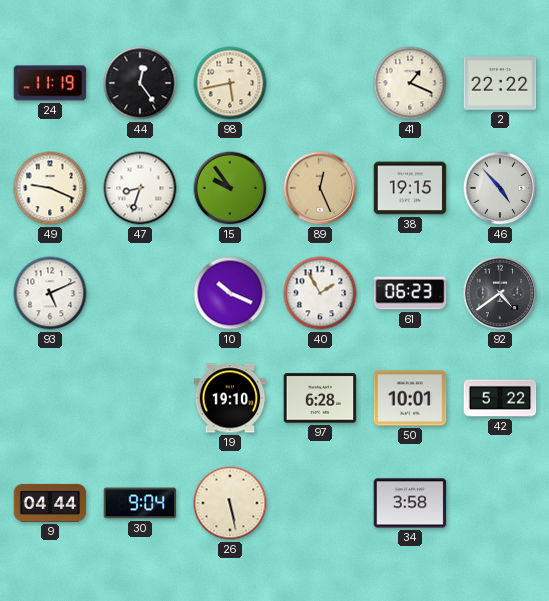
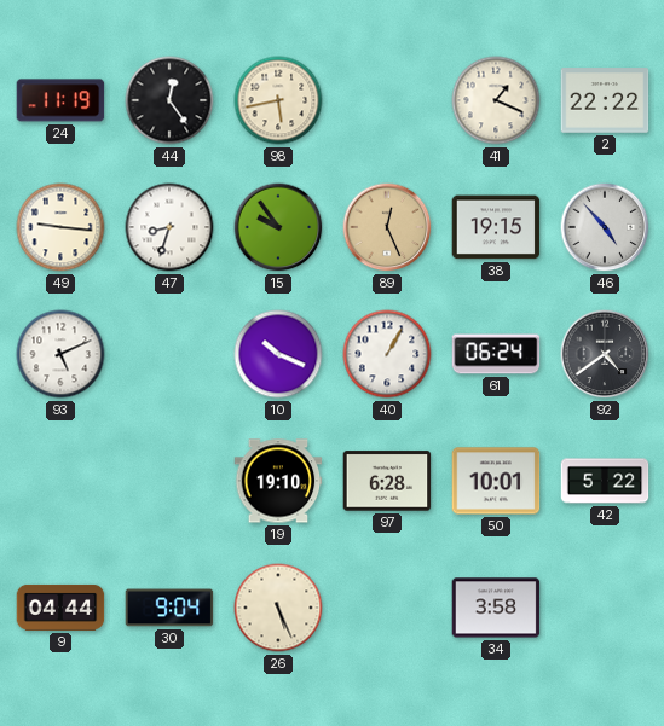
49: 9:19 -> 9:16 (60, 227)
40: 1:55 -> 1:05 (387, 354)
61: 06:23 -> 06:24 (496, 354)
26: 5:28 -> 5:26 (278, 608)
